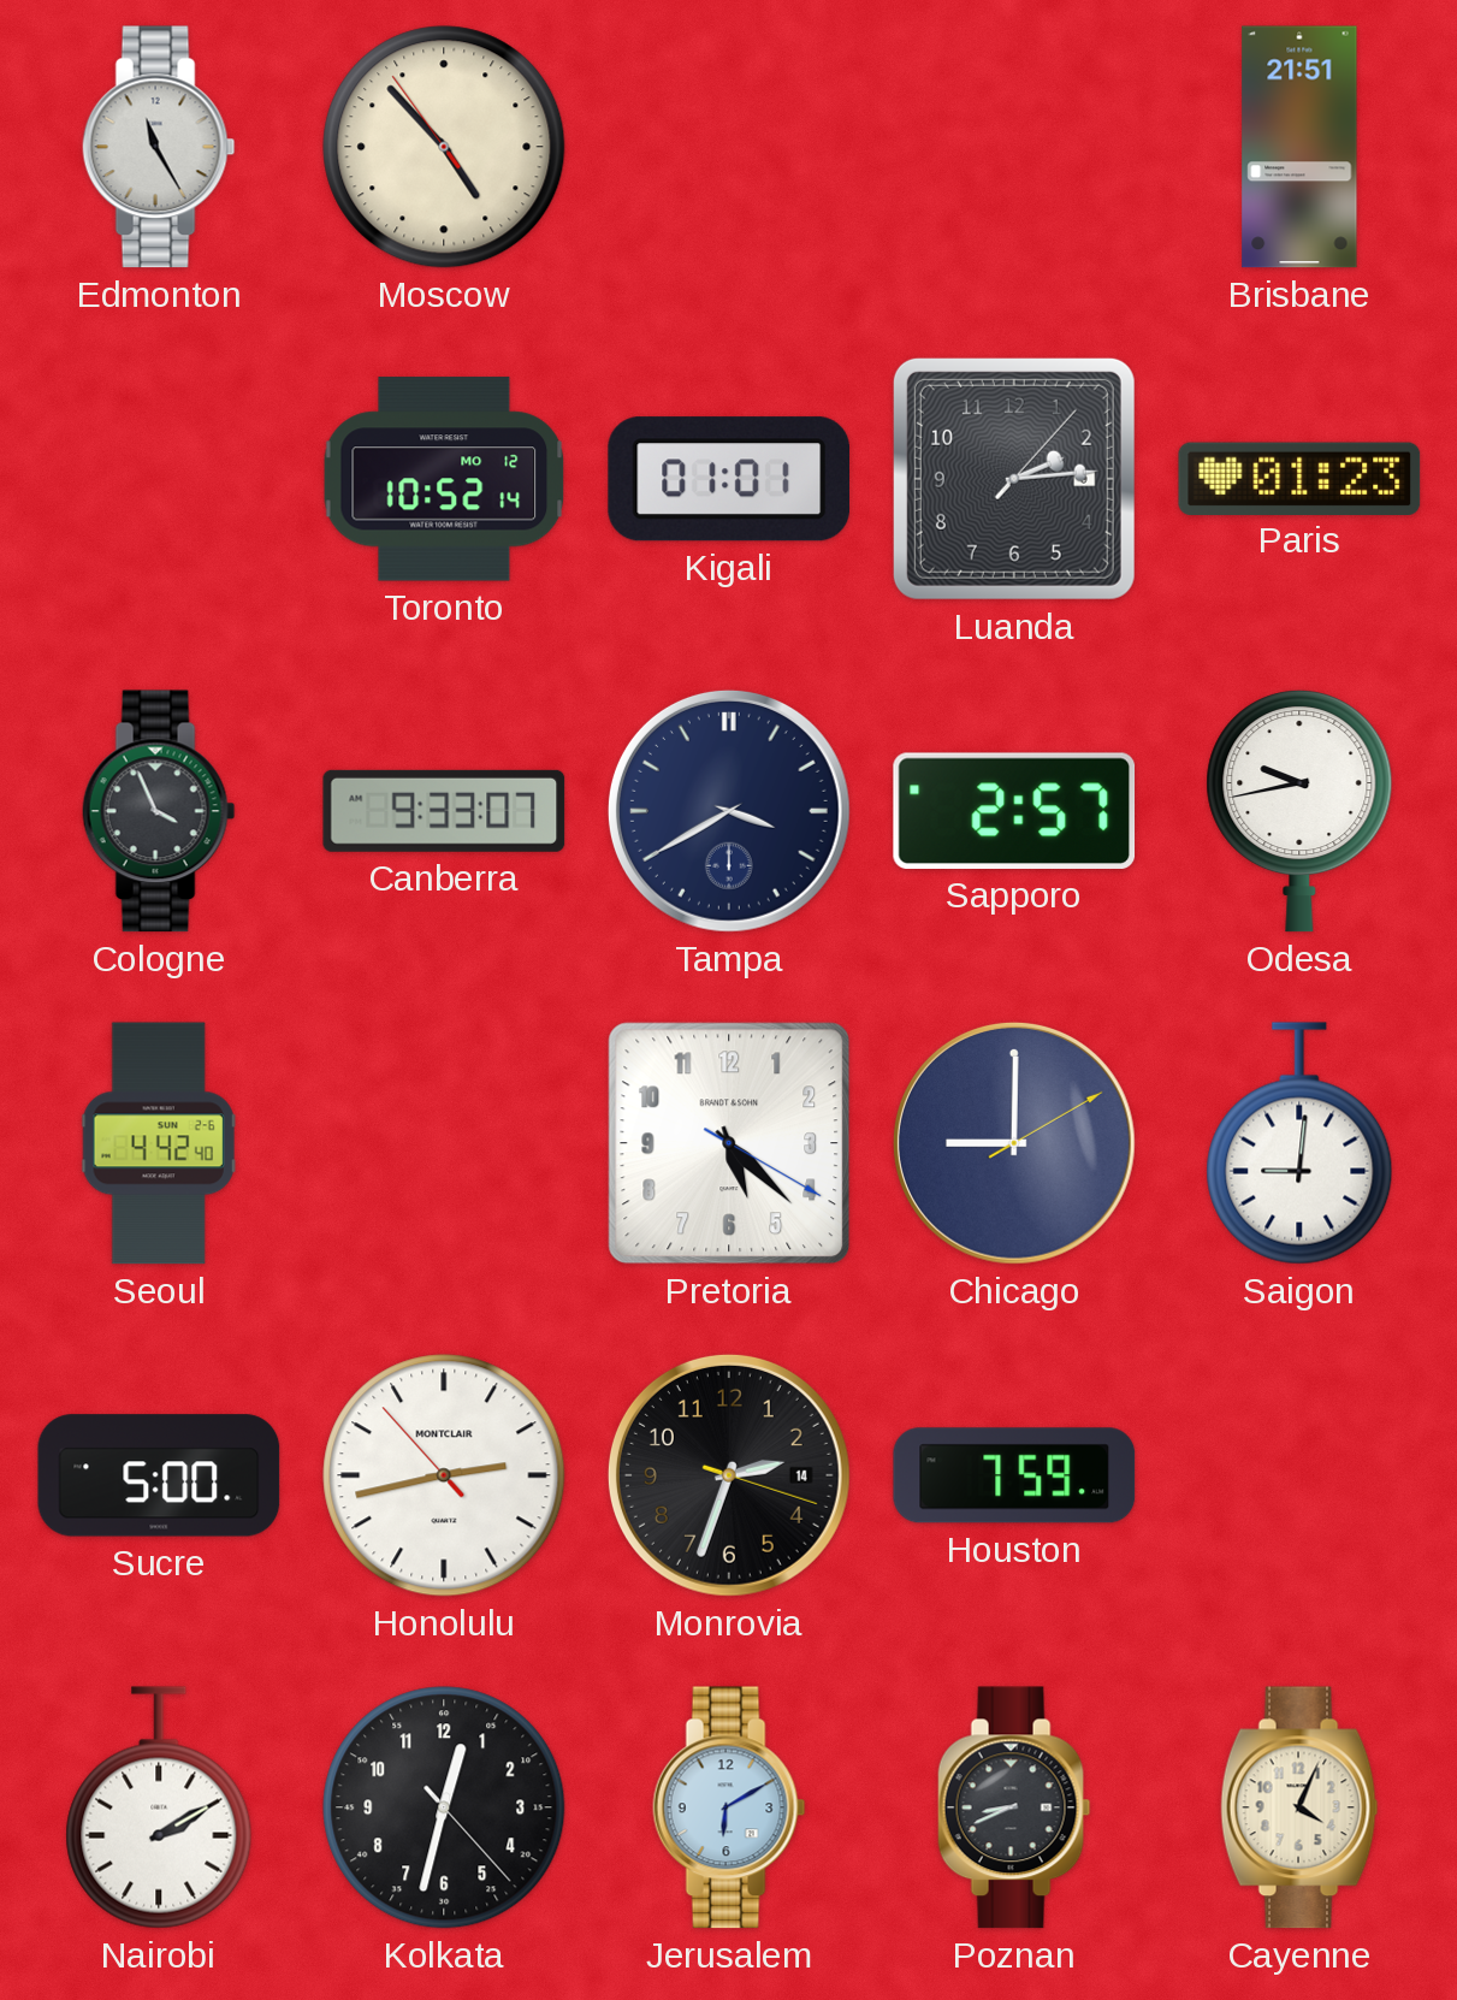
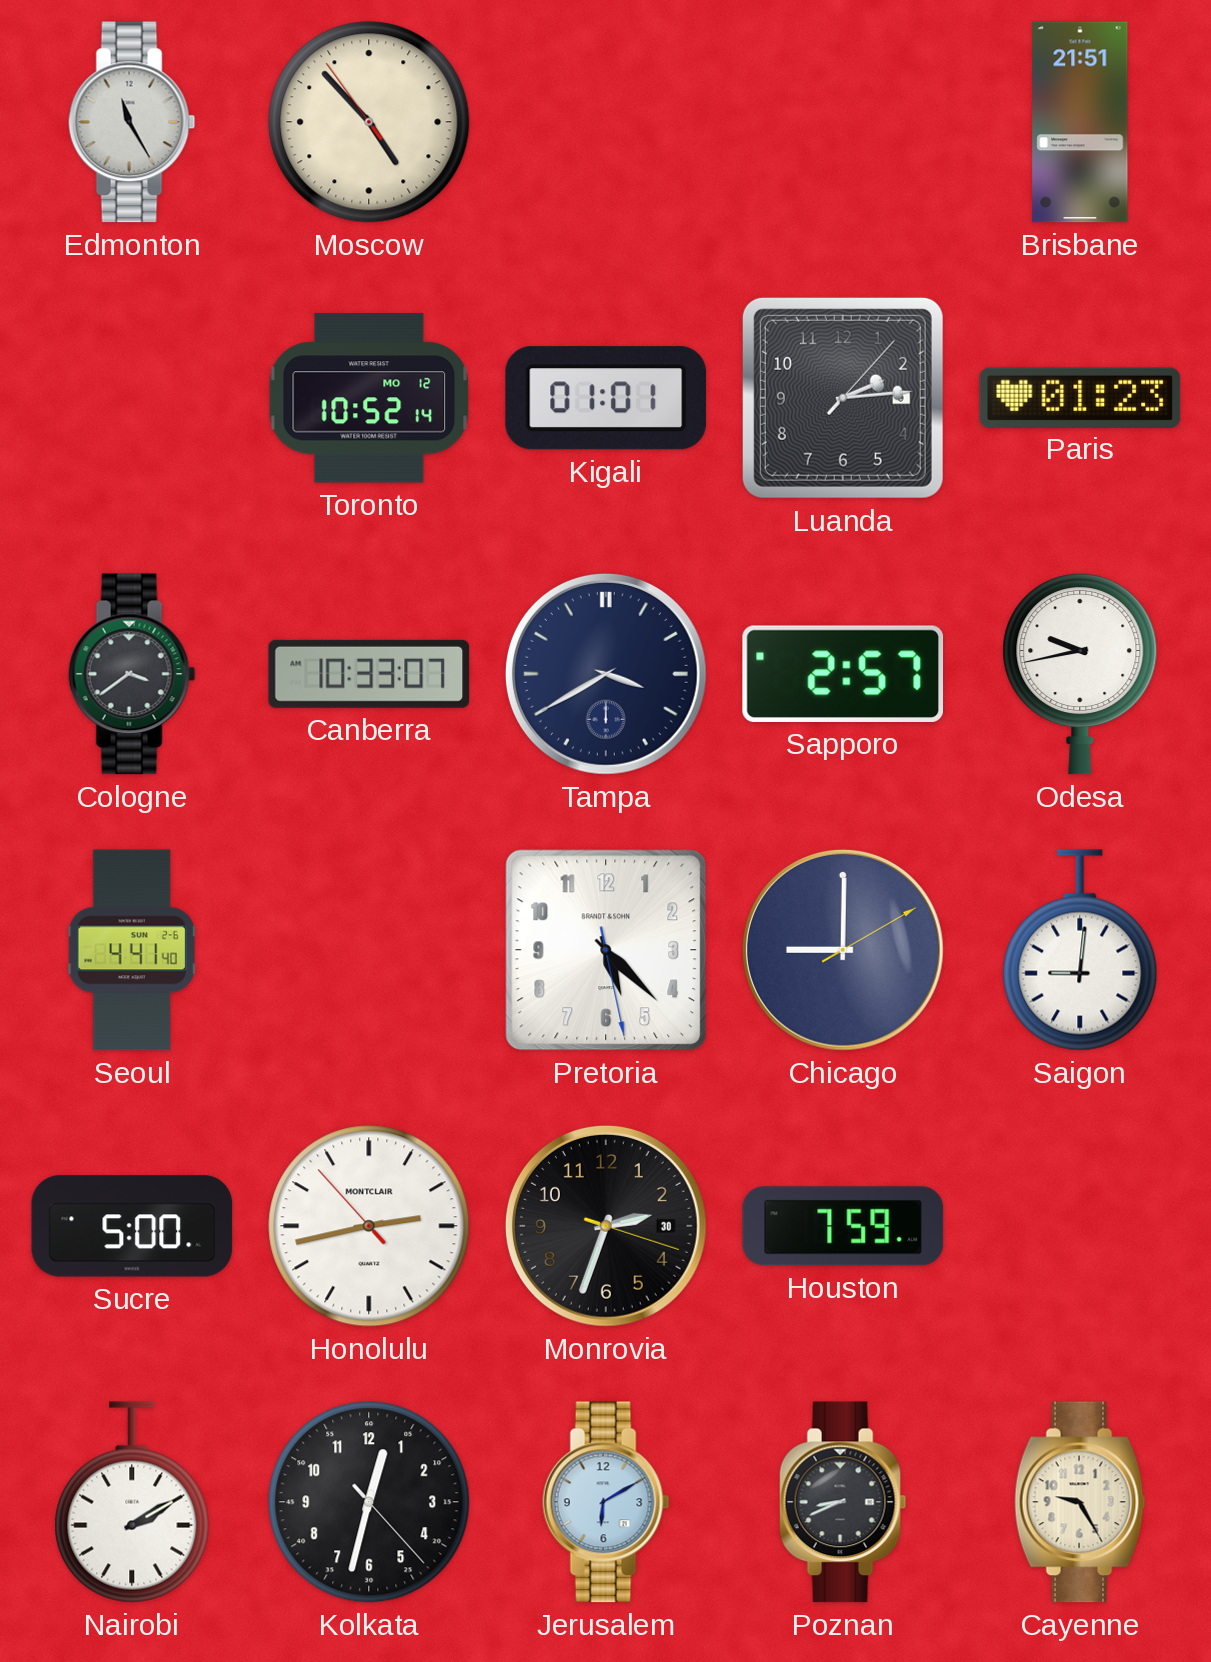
Cologne: 3:56 -> 3:39 (132, 674)
Canberra: 9:33 -> 10:33 (369, 674)
Seoul: 4:42 -> 4:41 (132, 950)
Pretoria: 5:22:20 -> 5:22:28 (606, 950)
Monrovia date: 14 -> 30 (606, 1226)
Cayenne: 4:04 -> 9:25 (1080, 1502)
